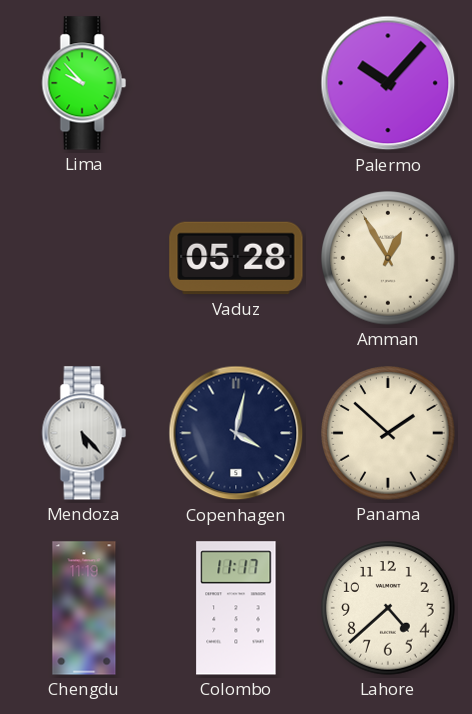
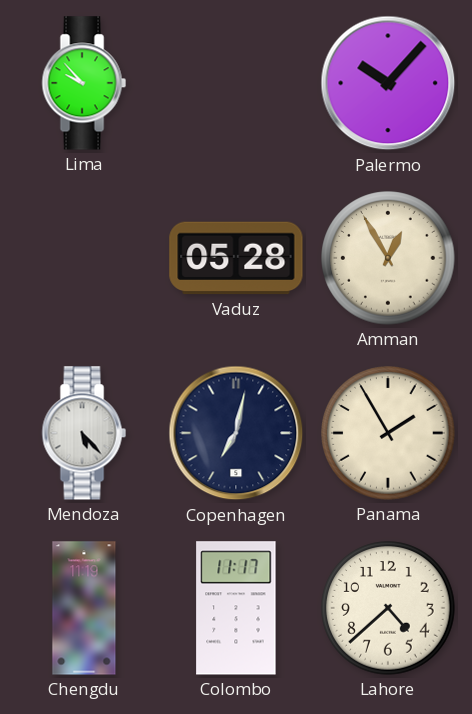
Copenhagen: 4:02 -> 7:02 (236, 433)
Panama: 1:52 -> 1:55 (388, 433)
